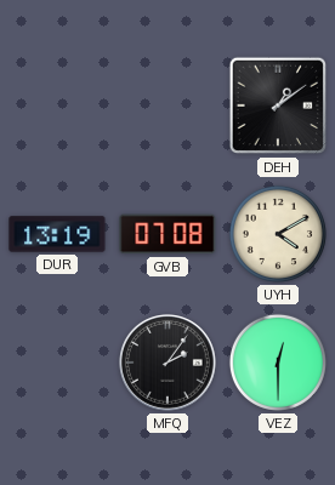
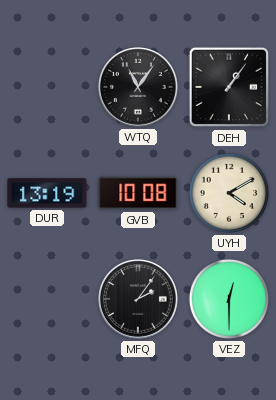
WTQ: none -> 11:06 (139, 88)
DEH: 1:09 -> 1:06 (229, 87)
GVB: 07:08 -> 10:08 (138, 193)
